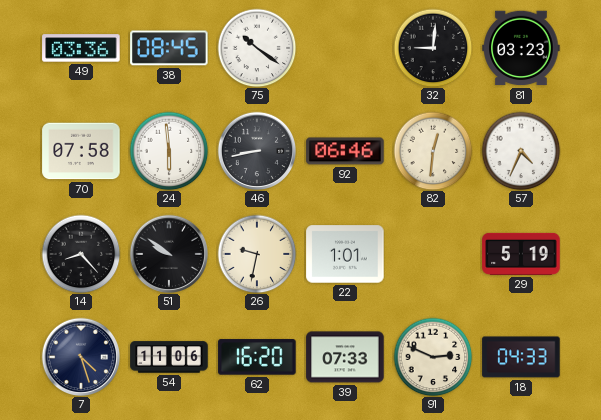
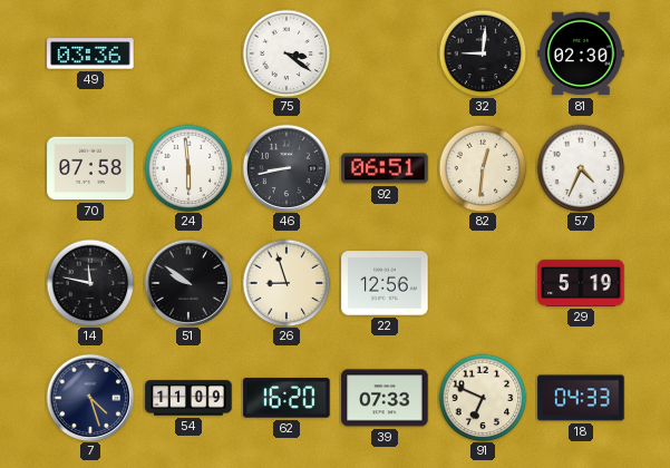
38: 08:45 -> none (169, 48)
75: 10:21 -> 3:21 (287, 53)
81: 03:23 -> 02:30 (581, 53)
92: 06:46 -> 06:51 (385, 168)
14: 8:23 -> 11:47 (90, 283)
26: 9:32 -> 8:57 (287, 283)
22: 1:01 -> 12:56 (385, 283)
54: 11:06 -> 11:09 (188, 398)
91: 2:49 -> 6:49 (483, 398)
